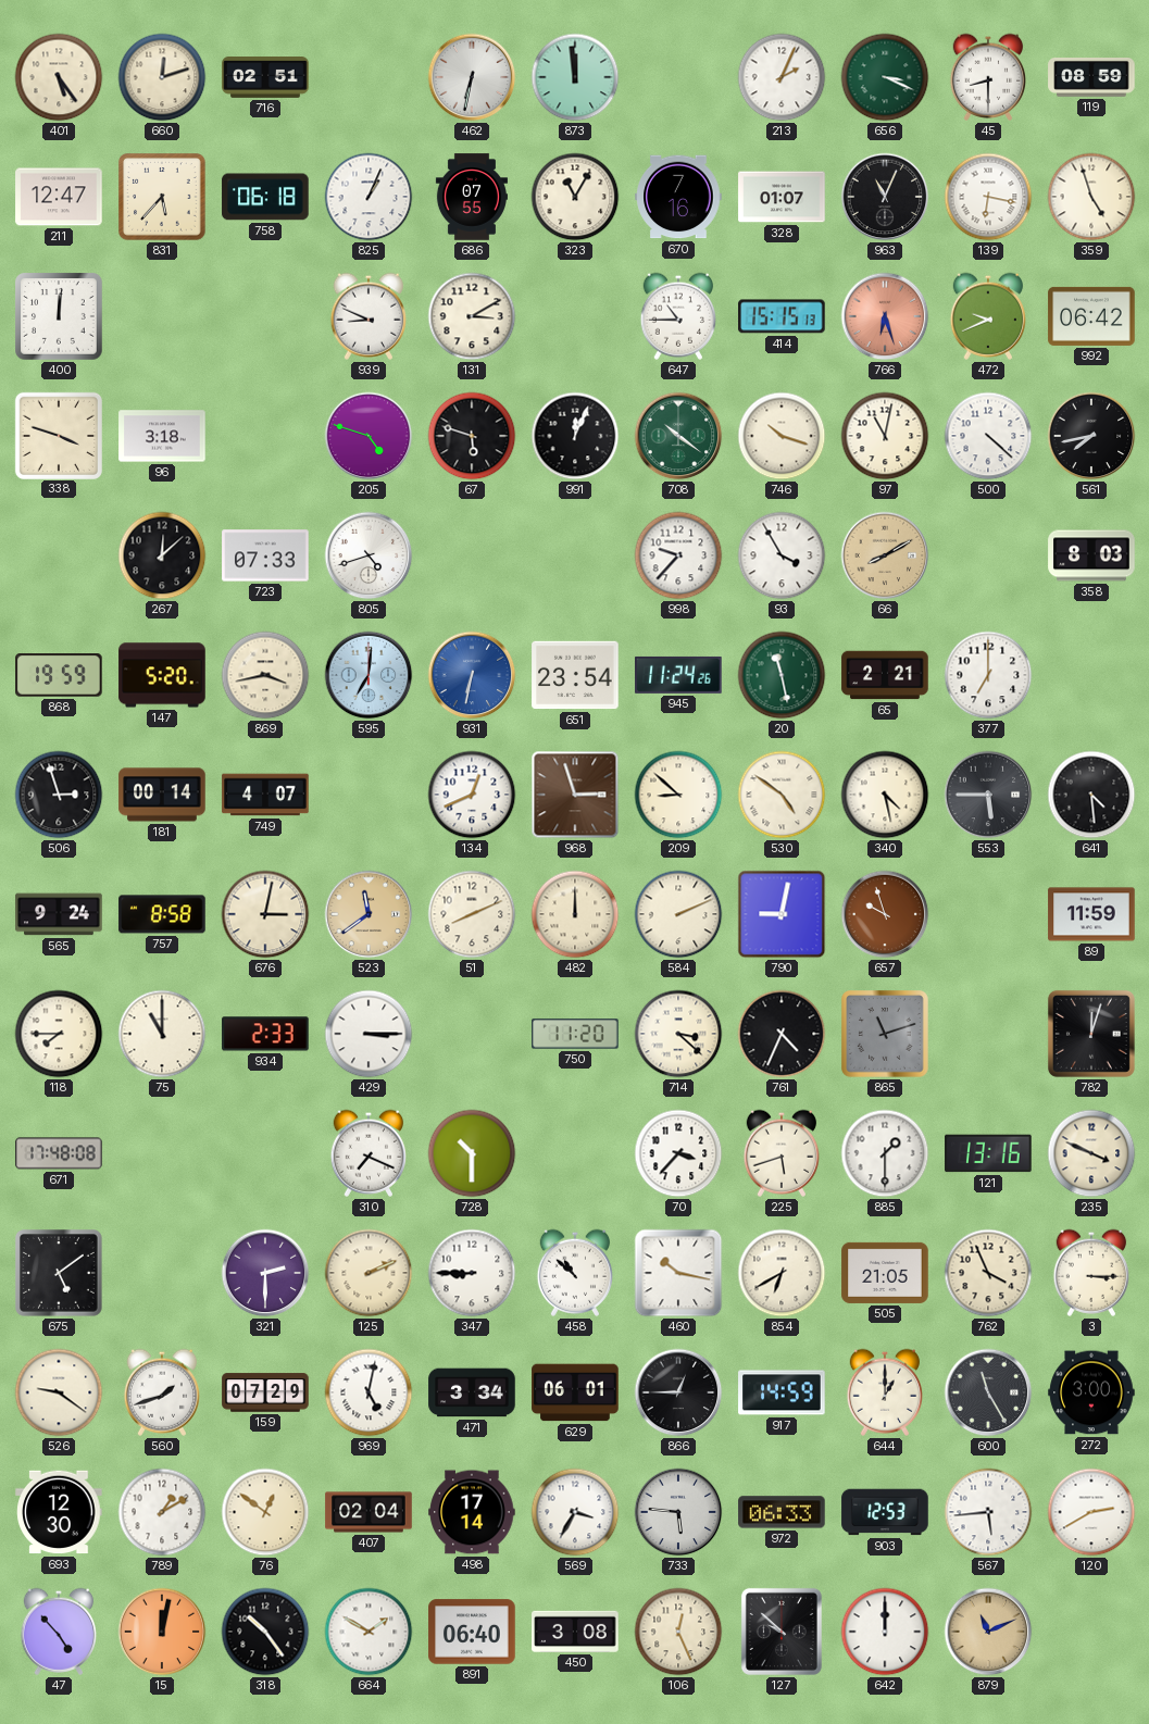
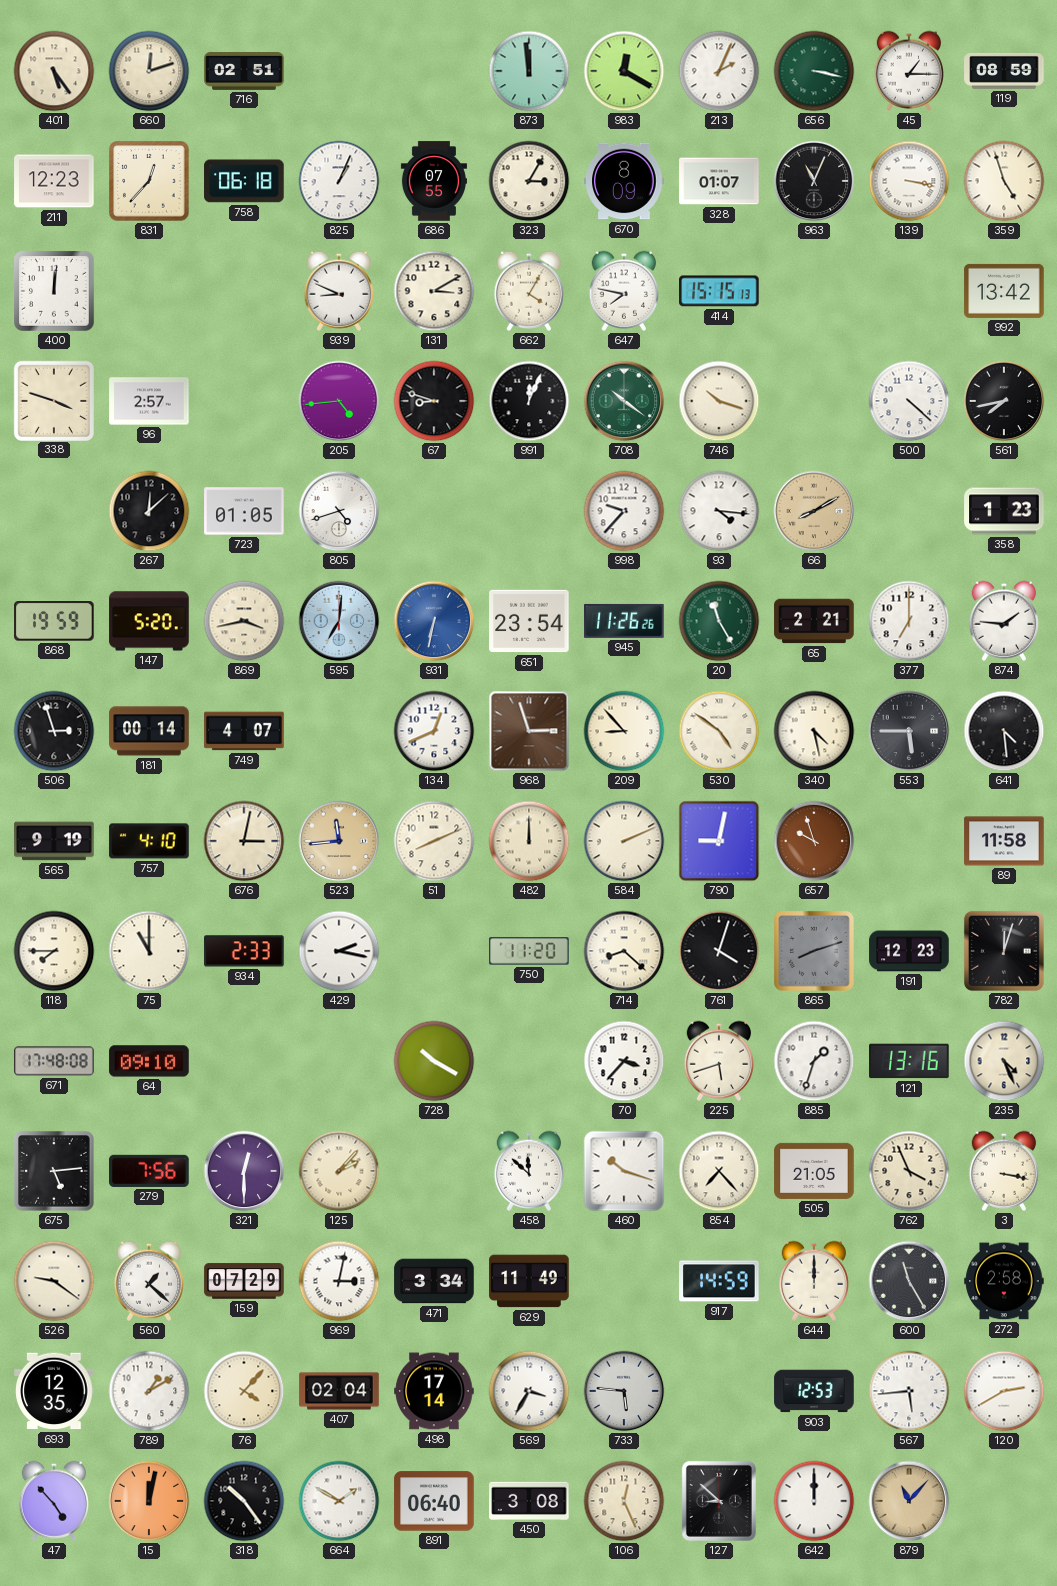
462: 6:32 -> none (472, 77)
983: none -> 12:20 (624, 71)
656: 3:19 -> 3:17 (814, 71)
45: 8:30 -> 1:15 (908, 71)
211: 12:47 -> 12:23 (54, 181)
831: 5:37 -> 12:37 (149, 181)
323: 11:05 -> 3:05 (529, 181)
670: 7:16 -> 8:09 (624, 181)
139: 6:17 -> 3:17 (909, 181)
662: none -> 4:05 (528, 291)
647: 10:45 -> 7:47 (623, 291)
766: 6:27 -> none (885, 316)
472: 9:41 -> none (987, 316)
992: 06:42 -> 13:42 (1004, 291)
96: 3:18 -> 2:57 (149, 401)
205: 4:48 -> 4:44 (339, 401)
67: 5:48 -> 8:48 (434, 401)
97: 11:02 -> none (885, 436)
723: 07:33 -> 01:05 (244, 511)
93: 3:55 -> 4:16 (719, 511)
358: 8:03 -> 1:23 (1004, 511)
945: 11:24 -> 11:26 (624, 621)
20: 11:28 -> 11:25 (719, 621)
874: none -> 1:46 (1003, 621)
209: 8:52 -> 8:53 (624, 731)
565: 9:24 -> 9:19 (54, 841)
757: 8:58 -> 4:10 (149, 841)
523: 11:39 -> 11:44 (339, 841)
89: 11:59 -> 11:58 (1004, 841)
429: 3:15 -> 2:17 (339, 951)
714: 3:22 -> 8:22 (624, 951)
761: 4:34 -> 4:03 (719, 951)
865: 11:12 -> 8:12 (814, 951)
191: none -> 12:23 (909, 951)
64: none -> 09:10 (149, 1061)
310: 7:19 -> none (367, 1153)
728: 10:30 -> 10:20 (434, 1061)
885: 1:30 -> 1:33 (814, 1061)
235: 3:49 -> 4:26 (1004, 1061)
675: 5:09 -> 5:14 (54, 1171)
279: none -> 7:56 (149, 1171)
321: 2:30 -> 12:30 (244, 1171)
125: 2:11 -> 2:07 (339, 1171)
347: 8:45 -> none (472, 1273)
458: 10:52 -> 11:52 (528, 1171)
460: 10:17 -> 10:18 (624, 1171)
854: 6:40 -> 7:23 (719, 1171)
3: 3:15 -> 3:17 (1003, 1171)
560: 1:42 -> 1:22 (148, 1281)
969: 5:02 -> 3:02 (339, 1281)
629: 06:01 -> 11:49 (529, 1281)
866: 12:45 -> none (678, 1392)
644: 1:00 -> 12:00 (813, 1281)
272: 3:00 -> 2:58 (1004, 1281)
693: 12:30 -> 12:35 (54, 1391)
76: 12:51 -> 4:07 (244, 1391)
972: 06:33 -> none (782, 1512)
127: 9:52 -> 8:52 (719, 1501)
879: 11:11 -> 11:07 (909, 1501)
